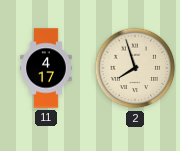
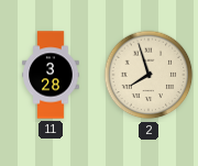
11: 4:17 -> 3:28 (51, 75)
